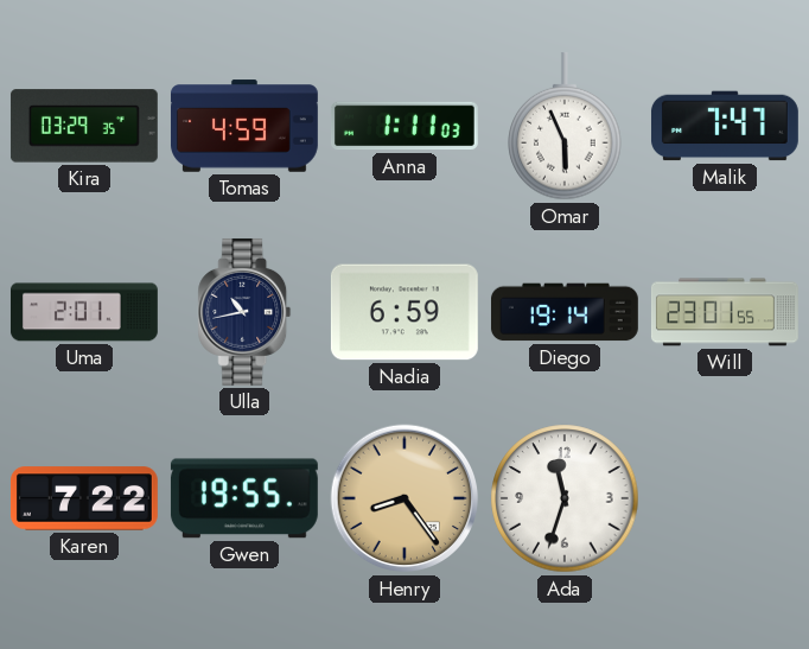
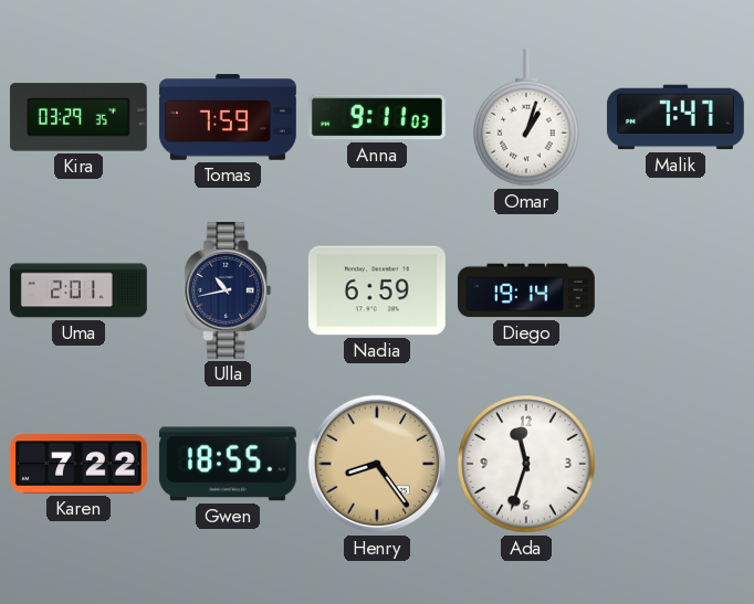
Tomas: 4:59 -> 7:59 (228, 117)
Anna: 1:11 -> 9:11 (377, 117)
Omar: 5:56 -> 1:03 (526, 117)
Will: 23:01 -> none (725, 312)
Gwen: 19:55 -> 18:55 (228, 464)
